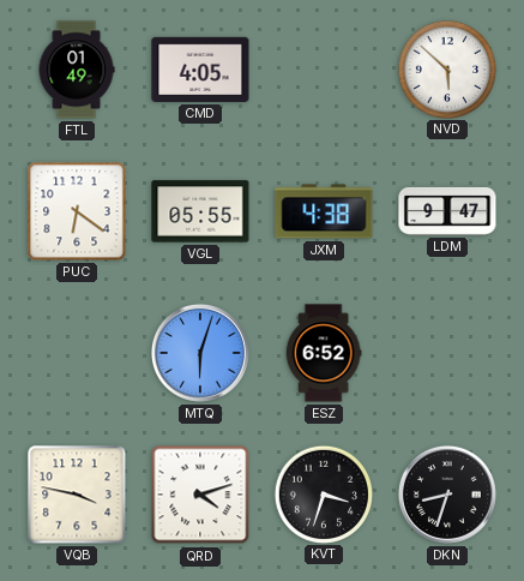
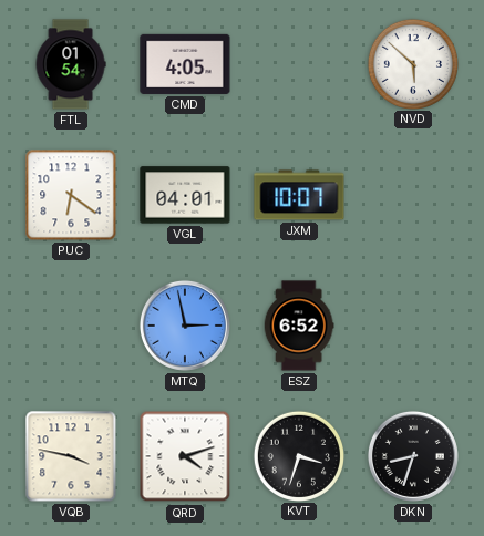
FTL: 01:49 -> 01:54 (71, 64)
VGL: 05:55 -> 04:01 (185, 195)
JXM: 4:38 -> 10:07 (299, 195)
LDM: 9:47 -> none (447, 211)
MTQ: 6:03 -> 2:58 (185, 326)
